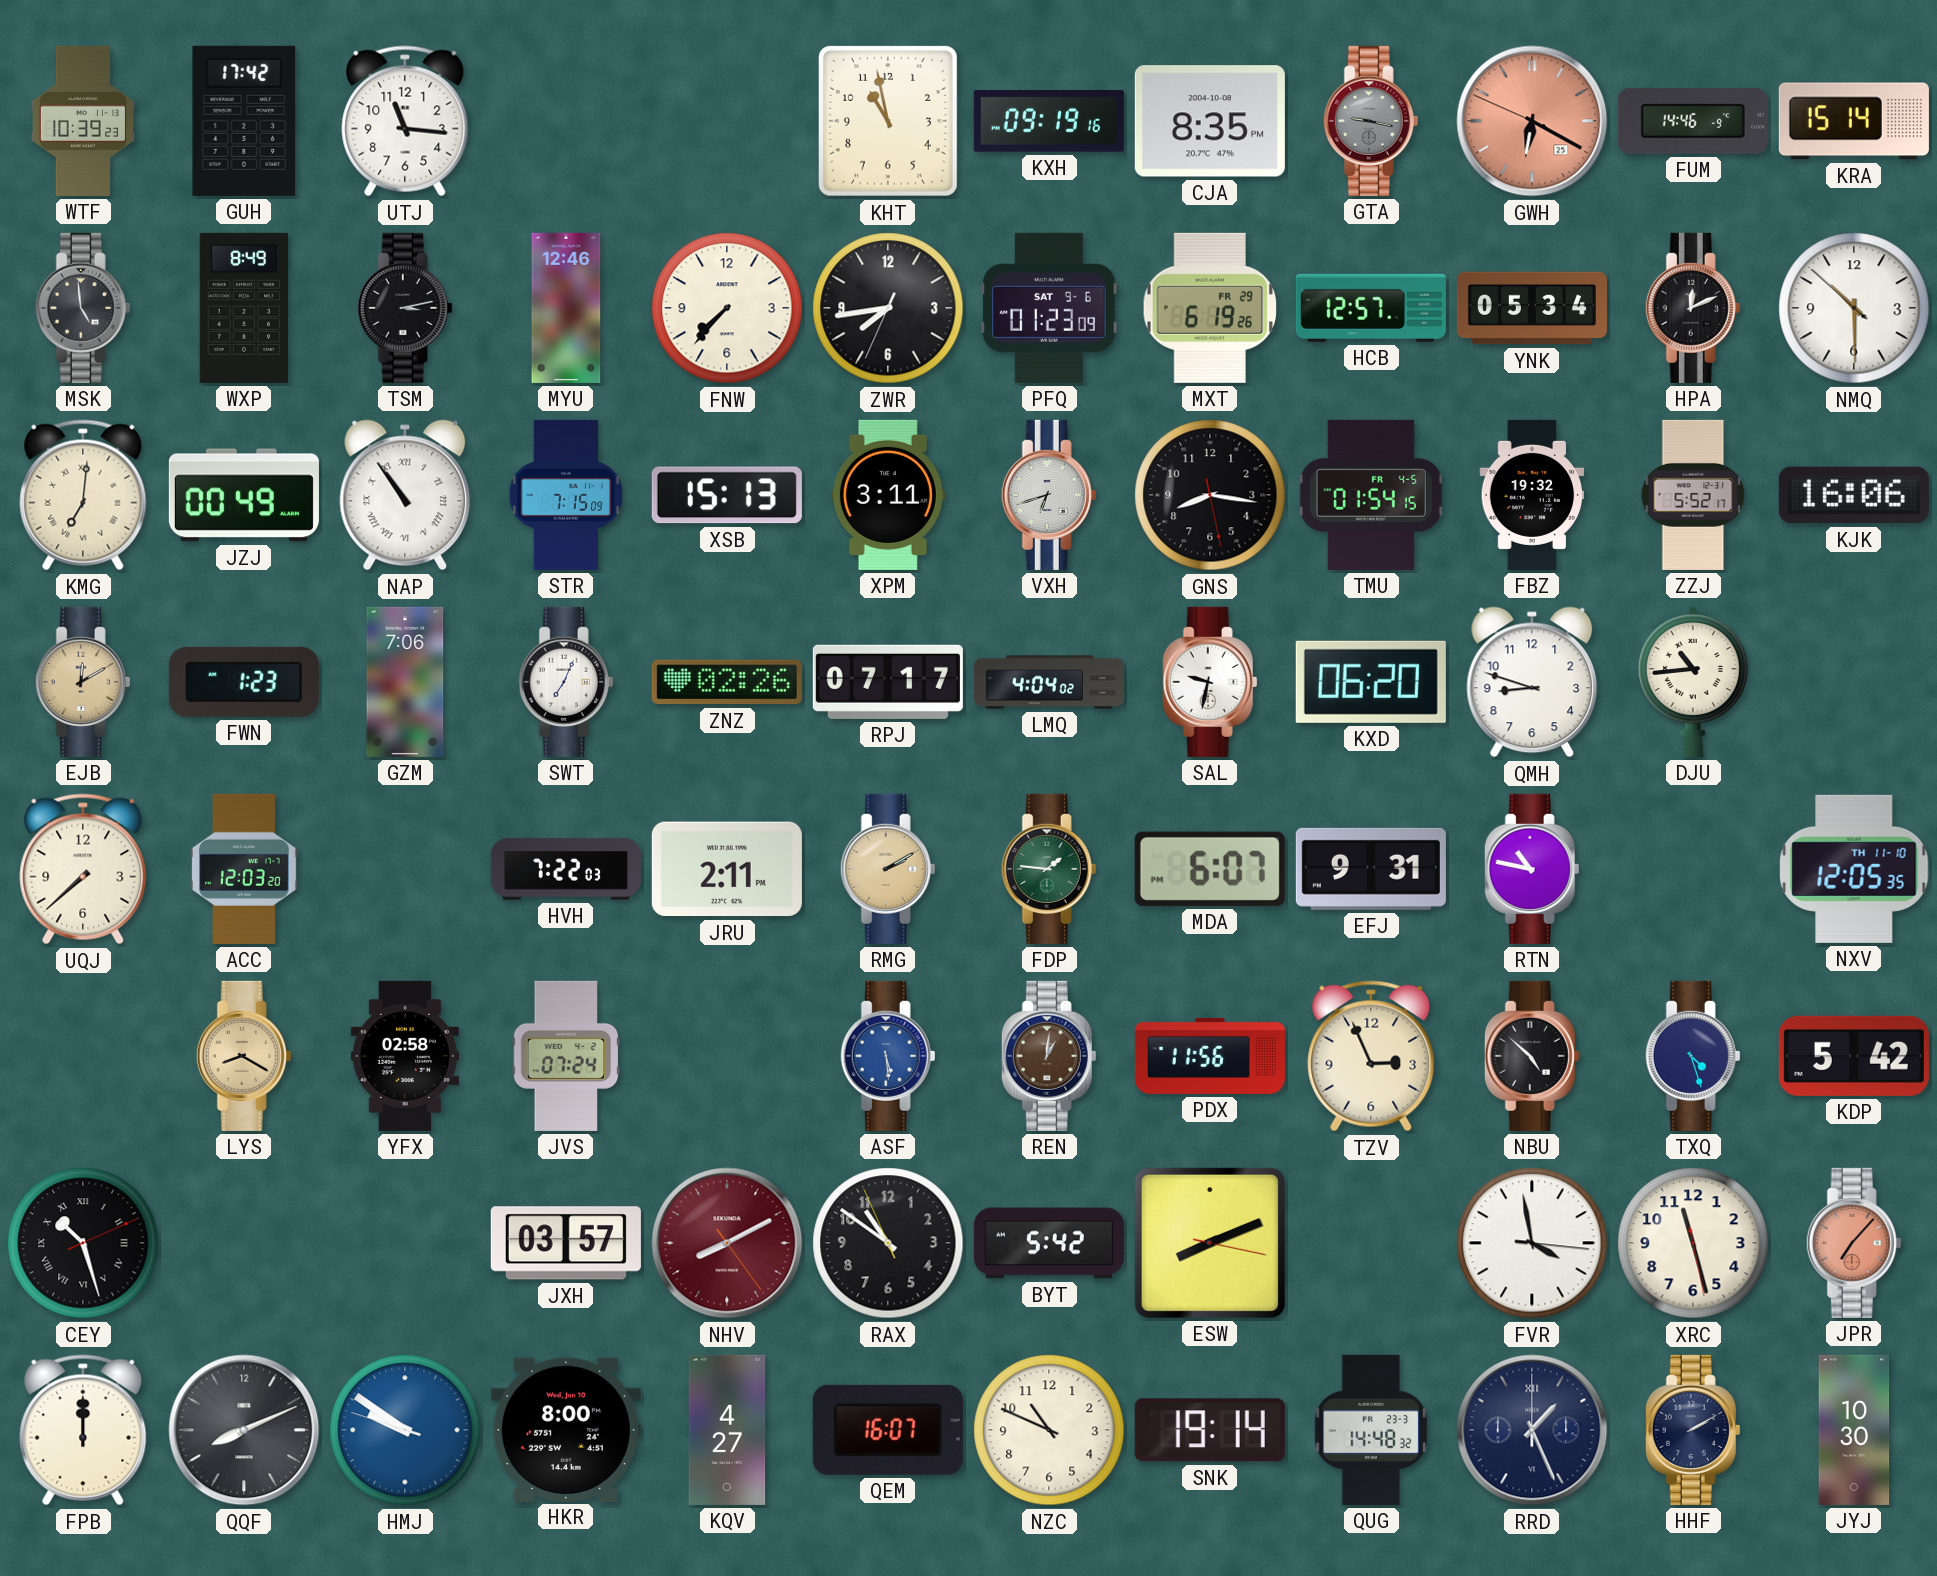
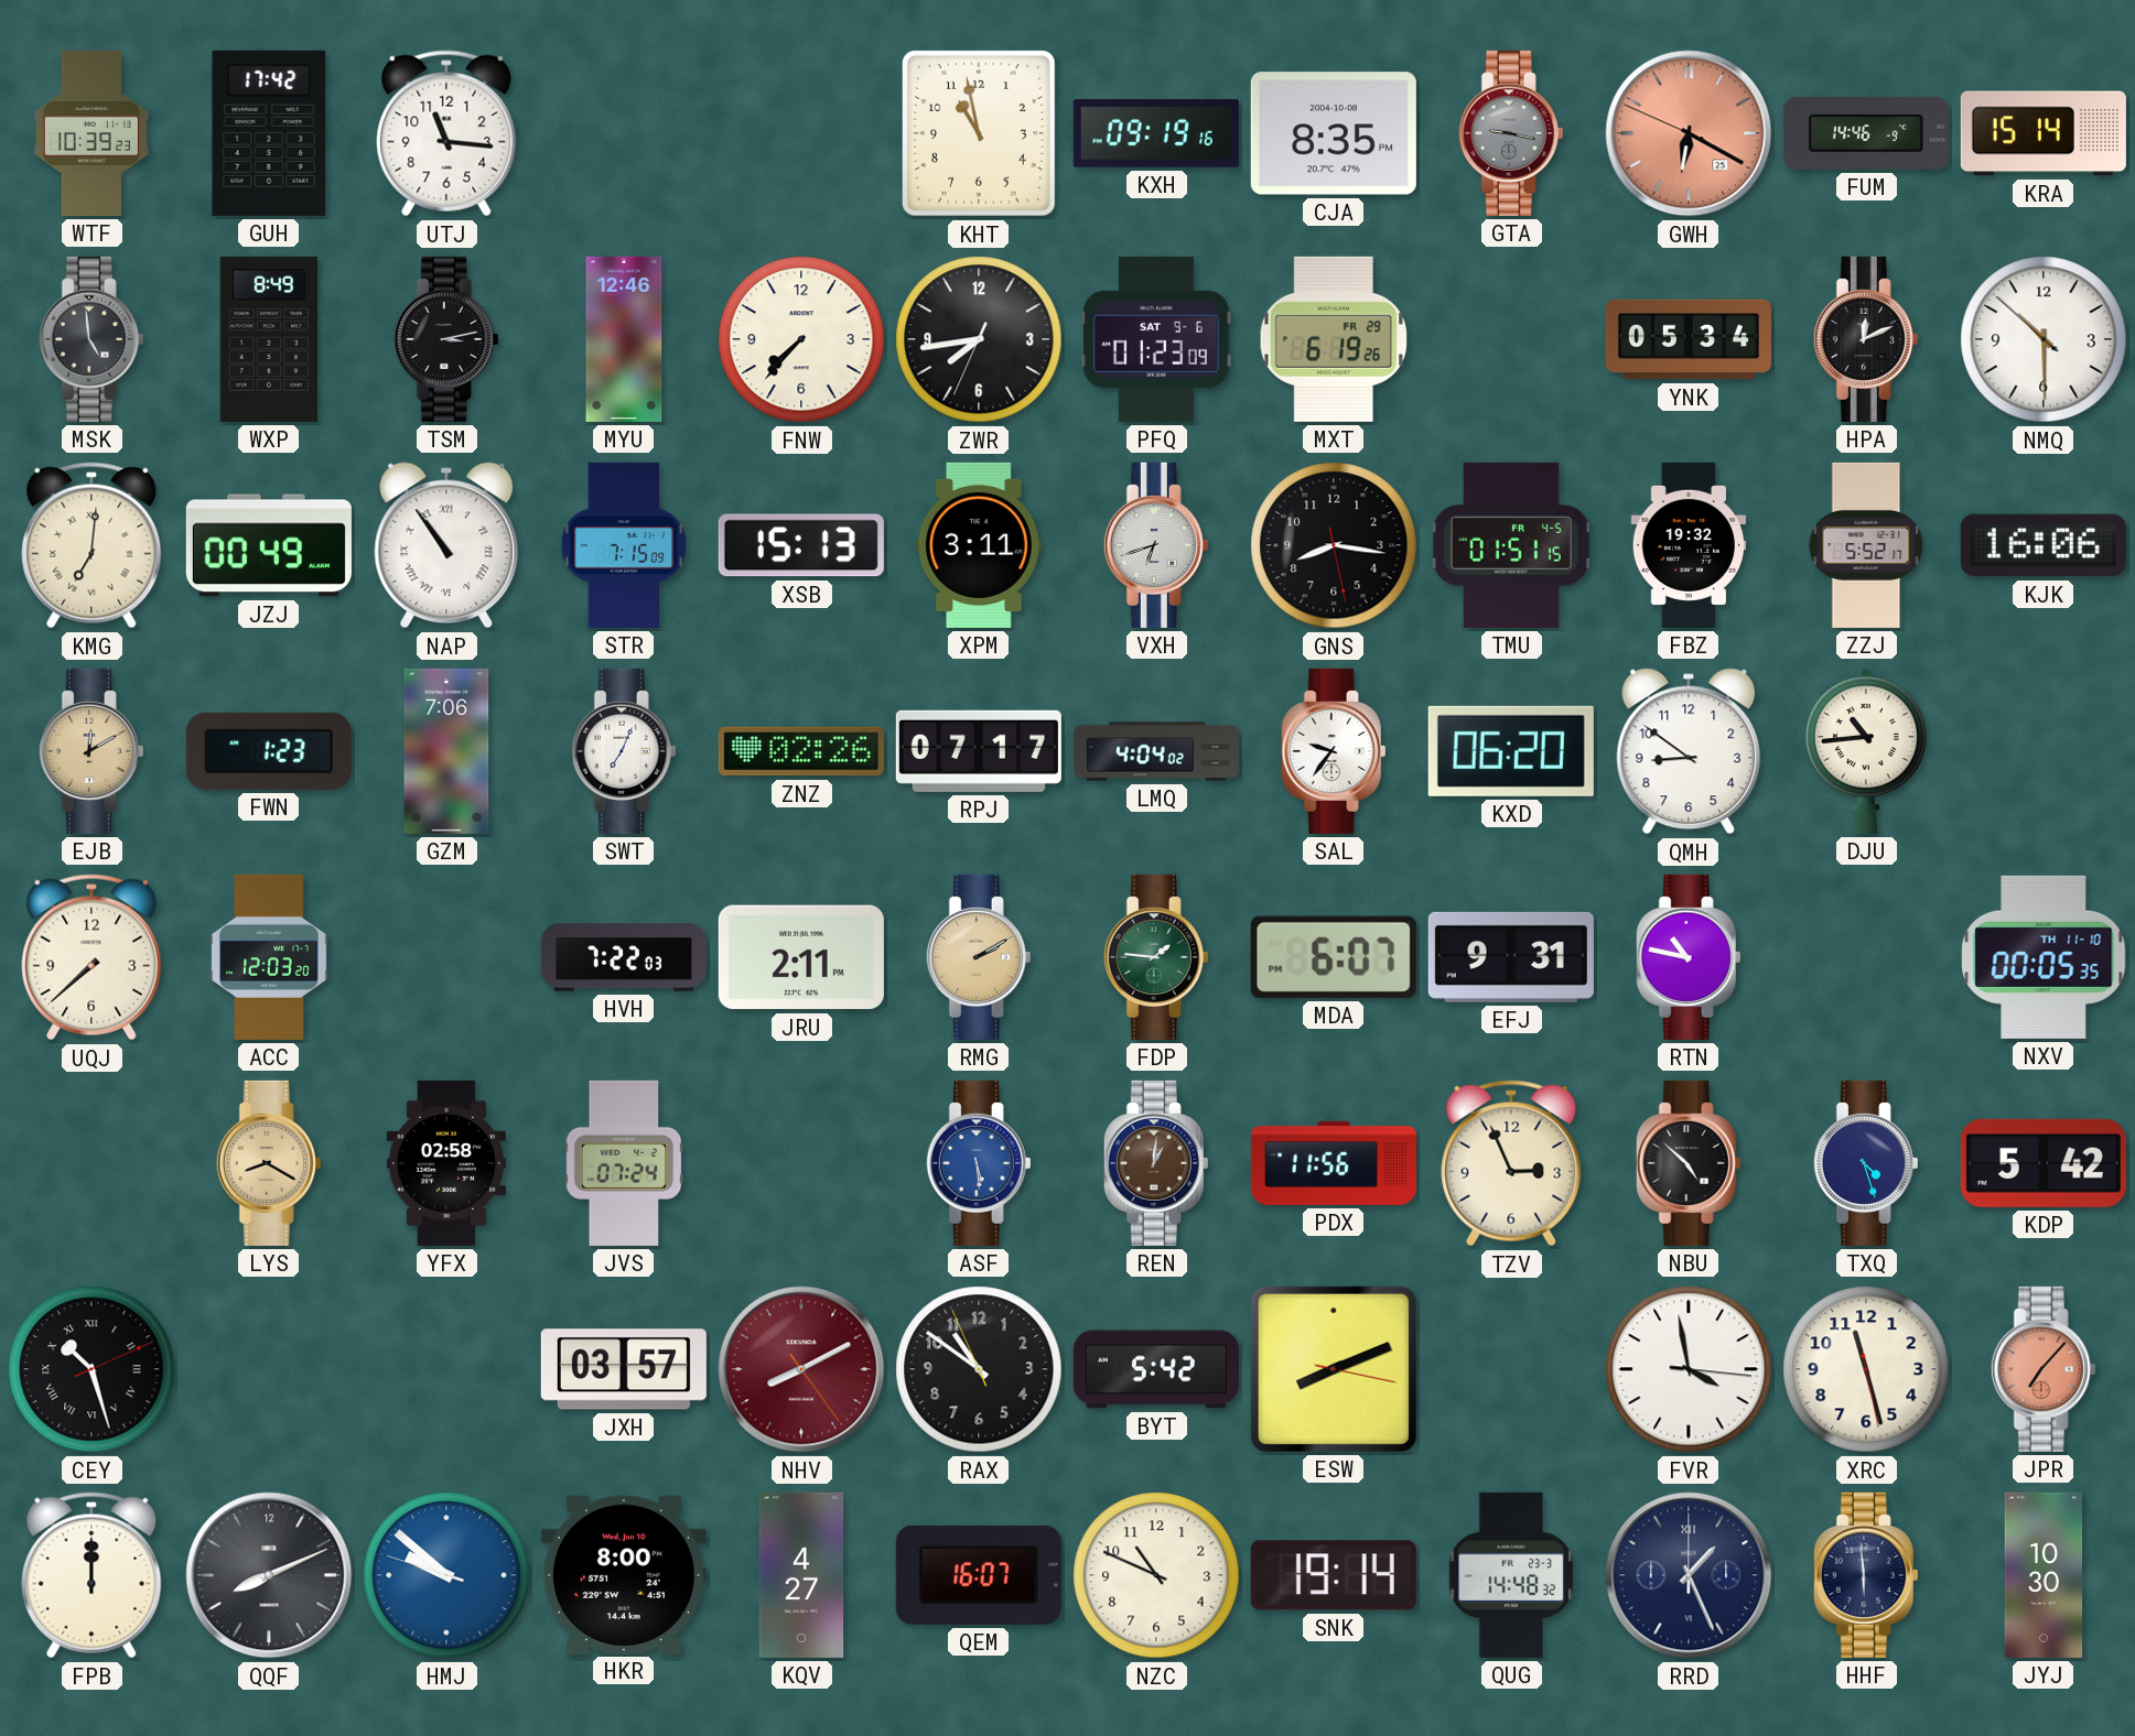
HCB: 12:57 -> none (1371, 308)
TMU: 01:54 -> 01:51 (1511, 545)
SAL: 9:32 -> 9:36 (1334, 751)
QMH: 8:48 -> 8:51 (1689, 751)
NXV: 12:05 -> 00:05 (2044, 957)
HMJ: 9:50 -> 9:51 (446, 1575)
HHF: 2:10 -> 5:59 (1866, 1575)
